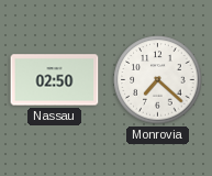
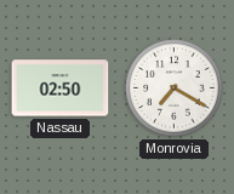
Monrovia: 7:22 -> 7:20 (175, 89)
